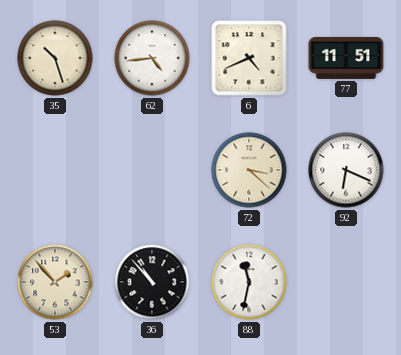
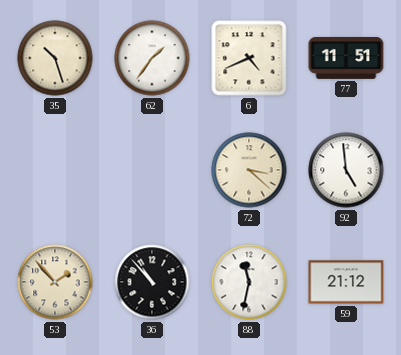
62: 4:44 -> 1:36 (152, 58)
92: 6:19 -> 4:59 (346, 170)
59: none -> 21:12 (346, 282)
